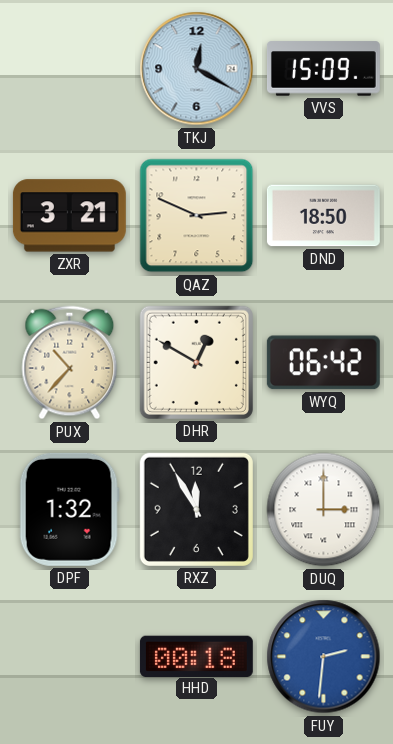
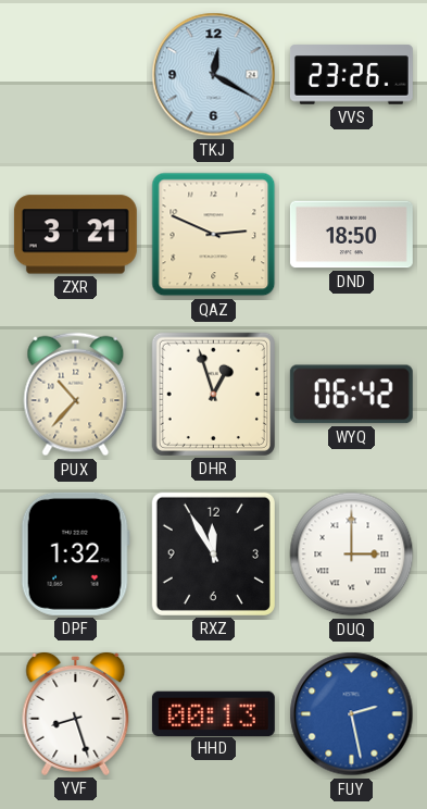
VVS: 15:09 -> 23:26 (351, 75)
DHR: 12:50 -> 12:57 (213, 394)
YVF: none -> 8:27 (76, 713)
HHD: 00:18 -> 00:13 (213, 713)
FUY: 2:31 -> 2:28 (352, 714)
